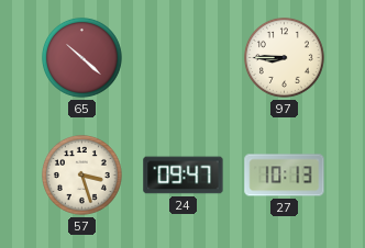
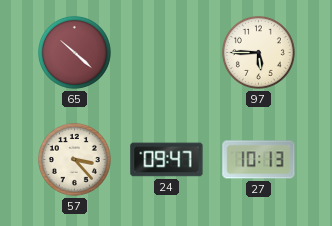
97: 8:45 -> 5:45 (258, 52)
57: 3:27 -> 3:23 (74, 159)
